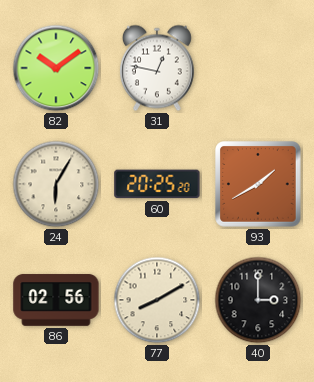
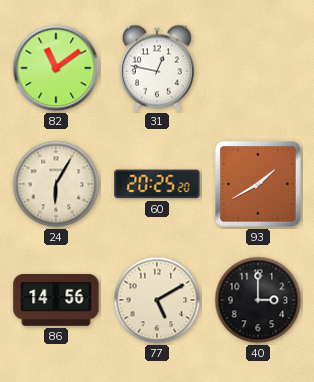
82: 10:09 -> 11:09 (56, 68)
86: 02:56 -> 14:56 (56, 300)
77: 8:10 -> 5:10 (157, 300)
